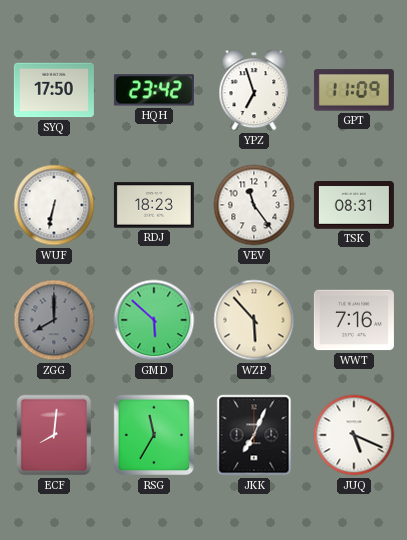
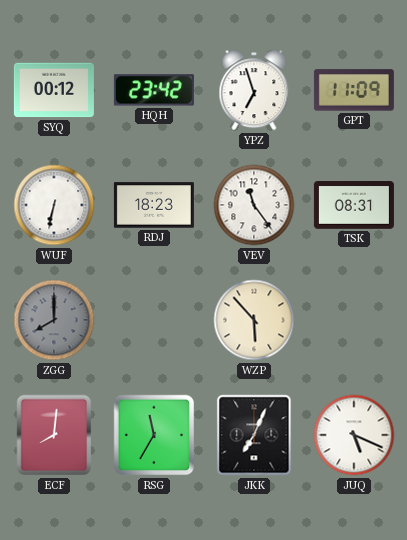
SYQ: 17:50 -> 00:12 (54, 90)
GMD: 5:52 -> none (154, 320)
WWT: 7:16 -> none (354, 320)
